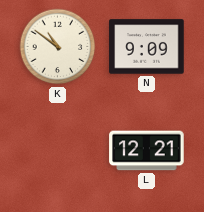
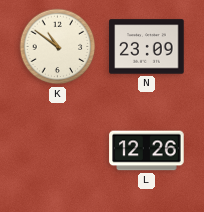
N: 9:09 -> 23:09 (147, 47)
L: 12:21 -> 12:26 (147, 151)
